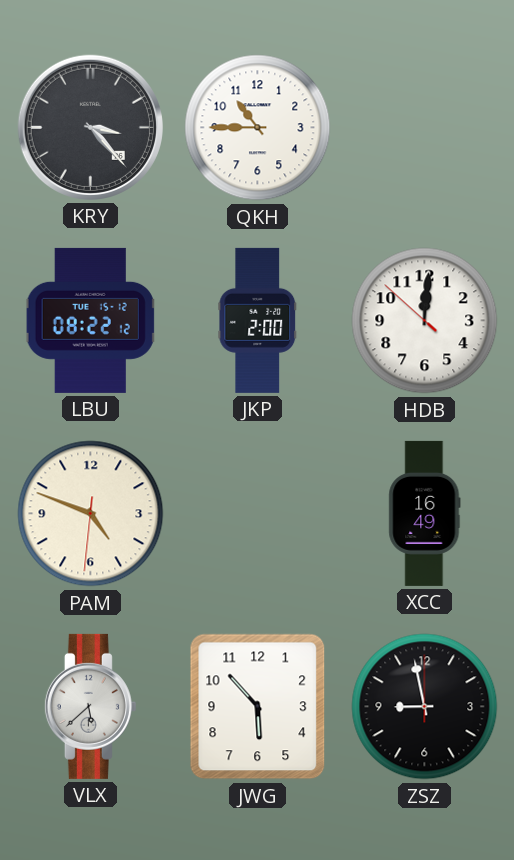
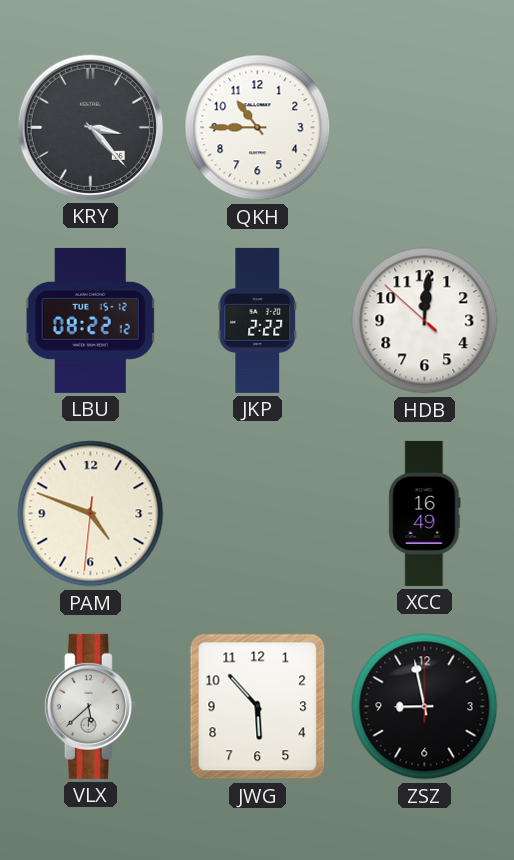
JKP: 2:00 -> 2:22 (258, 320)
